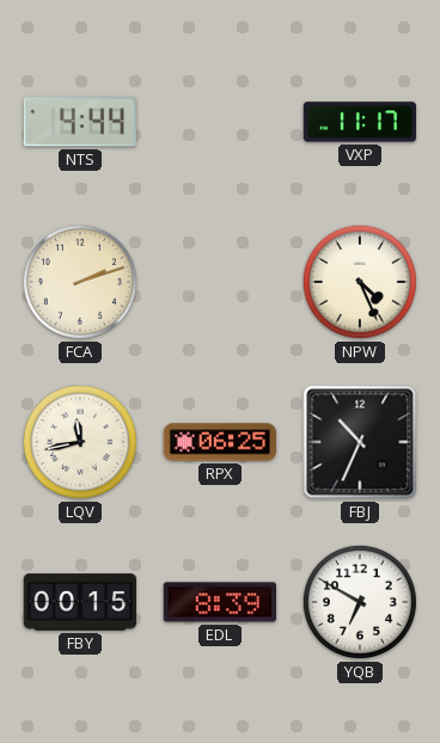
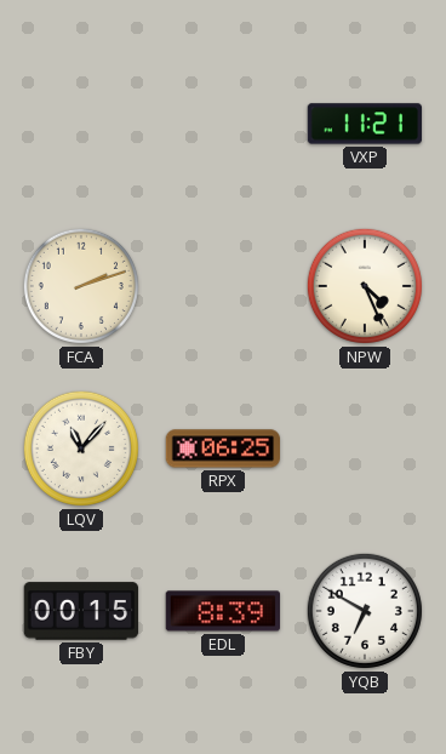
NTS: 4:44 -> none (80, 122)
VXP: 11:17 -> 11:21 (364, 124)
LQV: 11:43 -> 11:07 (81, 449)
FBJ: 10:34 -> none (360, 442)
